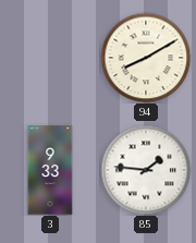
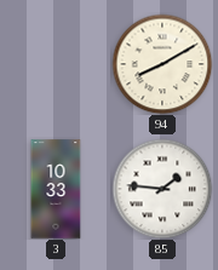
3: 9:33 -> 10:33 (56, 189)
